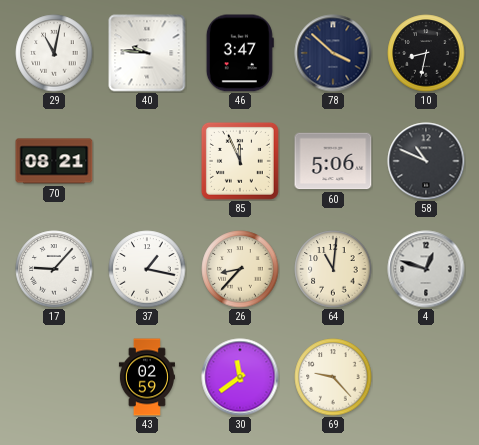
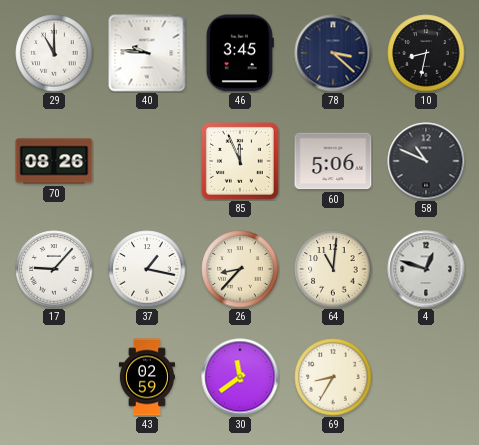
29: 11:02 -> 11:00 (54, 53)
46: 3:47 -> 3:45 (240, 53)
78: 3:52 -> 3:22 (333, 53)
70: 08:21 -> 08:26 (54, 161)
69: 9:23 -> 8:35 (333, 377)
